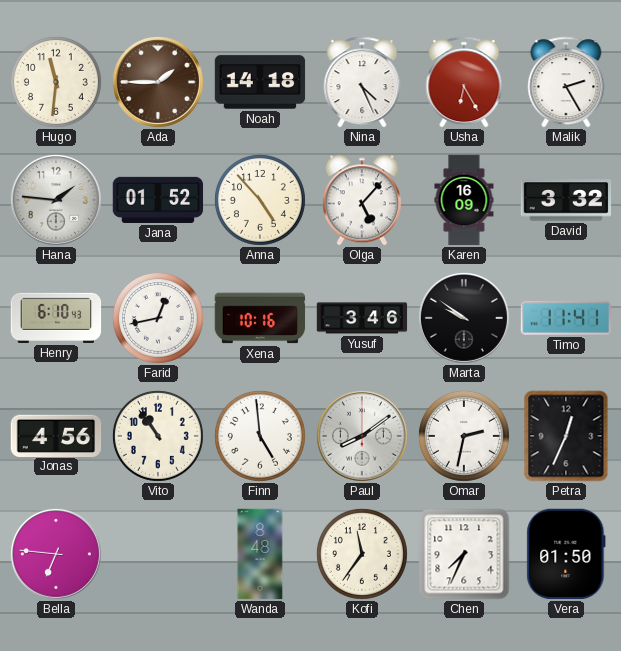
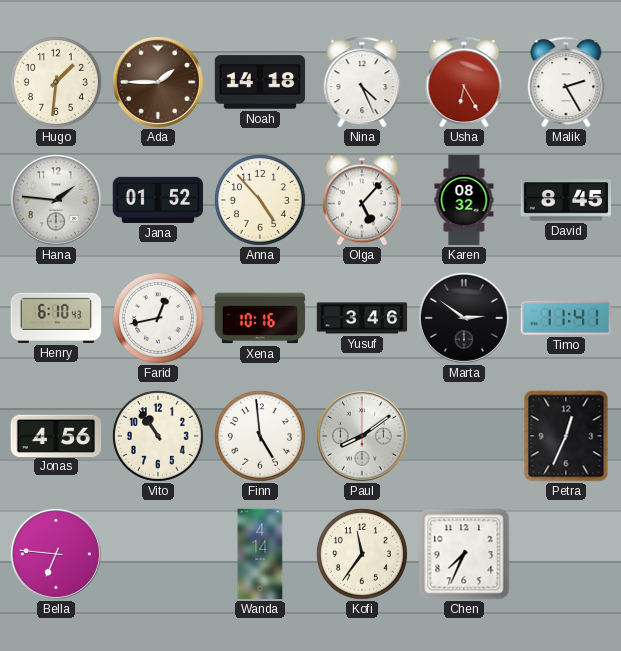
Hugo: 11:31 -> 1:31 (56, 82)
Karen: 16:09 -> 08:32 (464, 200)
David: 3:32 -> 8:45 (566, 200)
Marta: 9:51 -> 2:51 (464, 318)
Omar: 2:32 -> none (464, 436)
Wanda: 8:48 -> 4:14 (260, 554)
Vera: 01:50 -> none (566, 554)
